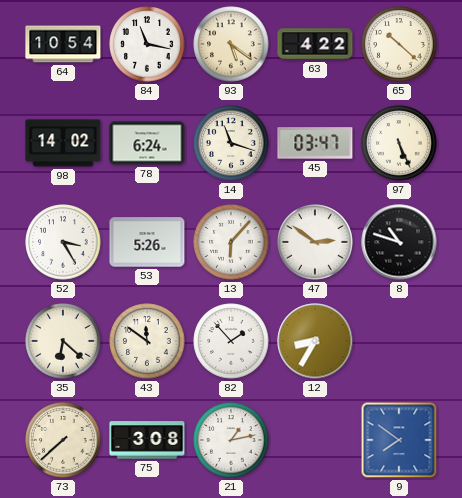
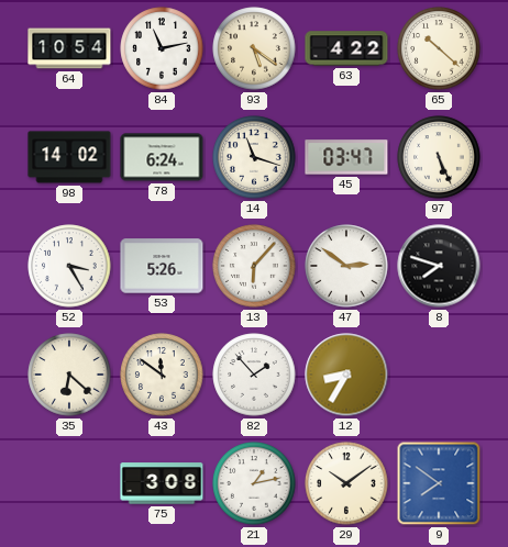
84: 11:17 -> 11:13 (162, 48)
8: 10:48 -> 7:48 (439, 266)
73: 7:38 -> none (63, 440)
29: none -> 10:09 (346, 483)
